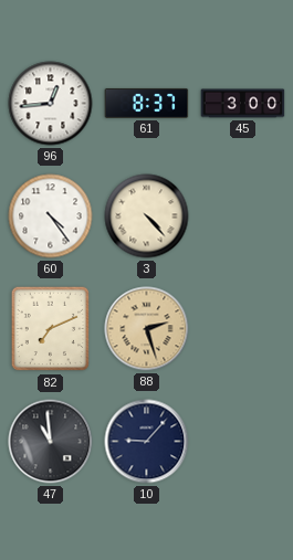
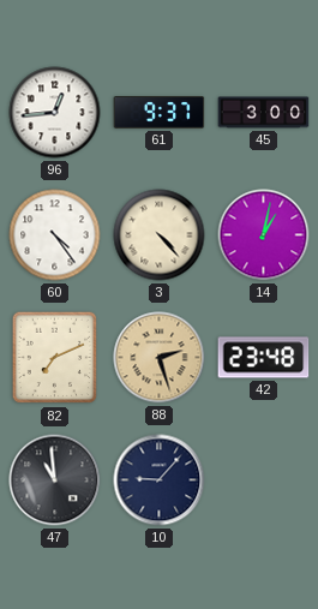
61: 8:37 -> 9:37 (160, 112)
14: none -> 1:02 (264, 235)
42: none -> 23:48 (264, 358)
